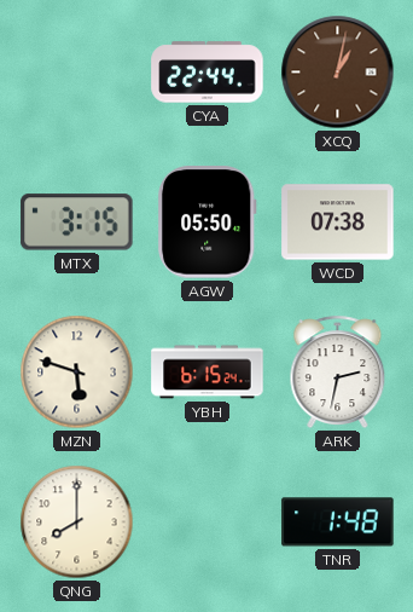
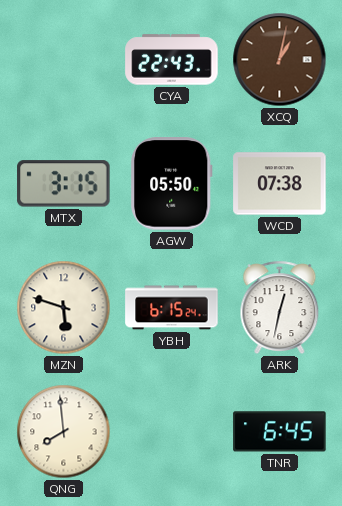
CYA: 22:44 -> 22:43 (172, 60)
ARK: 2:32 -> 12:32 (280, 308)
QNG: 8:00 -> 7:59 (64, 432)
TNR: 1:48 -> 6:45 (280, 432)
